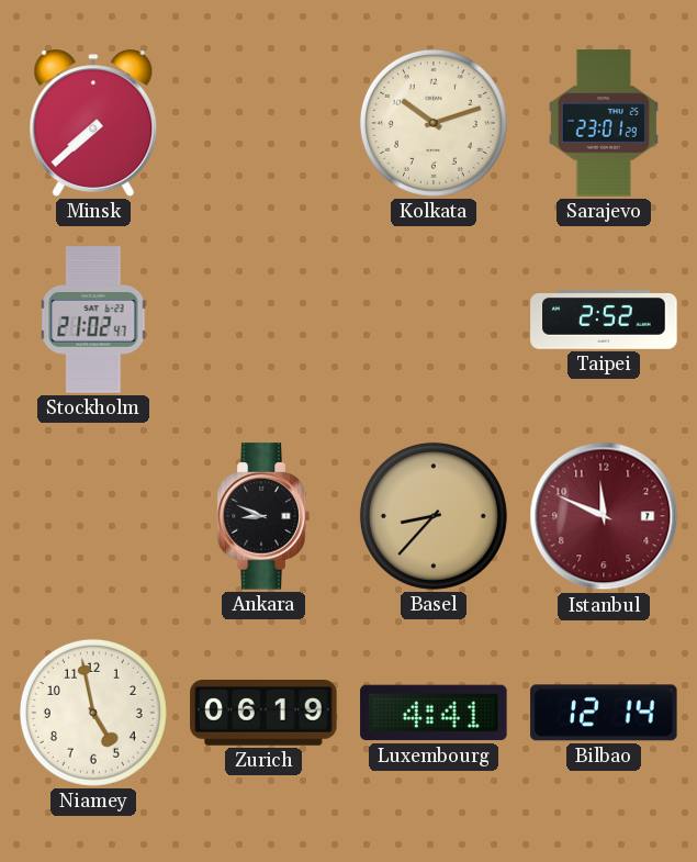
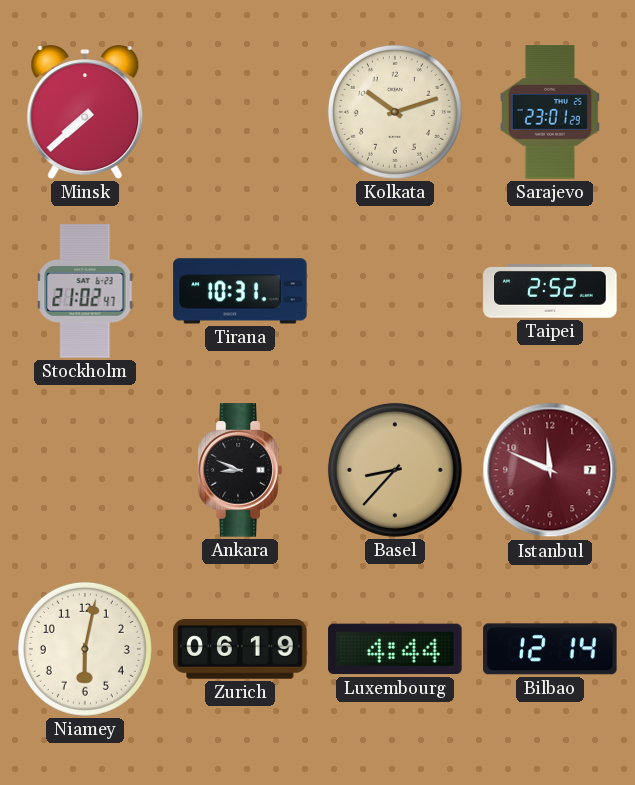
Tirana: none -> 10:31 (240, 291)
Niamey: 4:58 -> 6:02 (85, 649)
Luxembourg: 4:41 -> 4:44 (395, 649)
